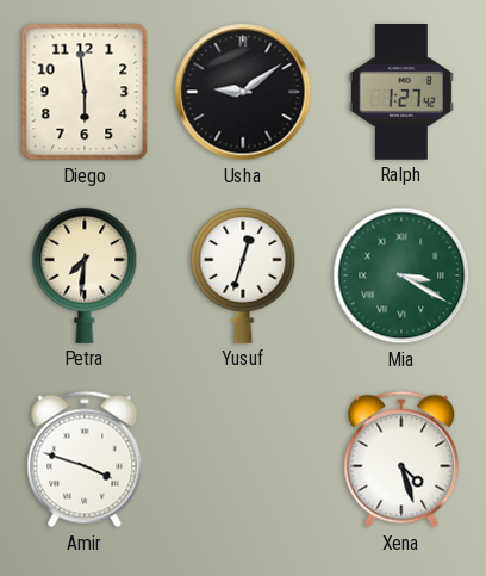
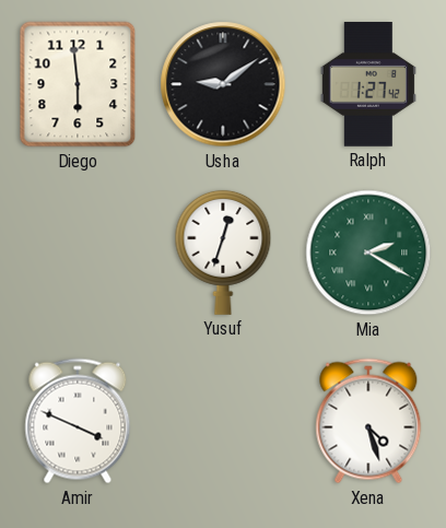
Petra: 7:31 -> none (85, 275)
Mia: 3:20 -> 2:20 (368, 253)
Amir: 3:48 -> 3:49 (78, 421)
